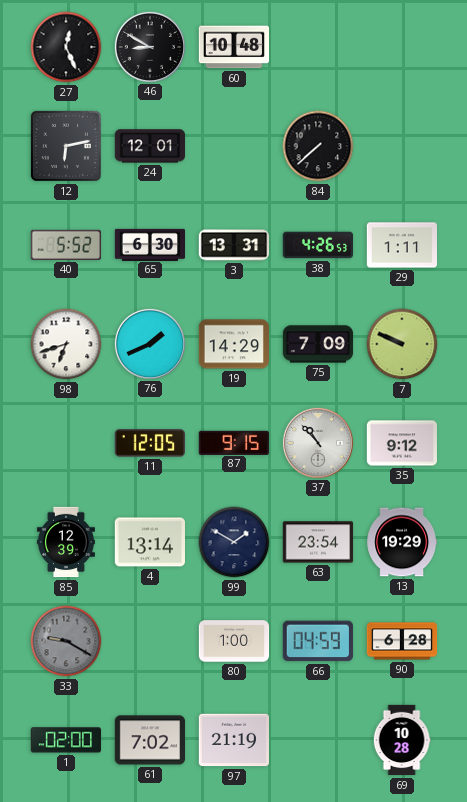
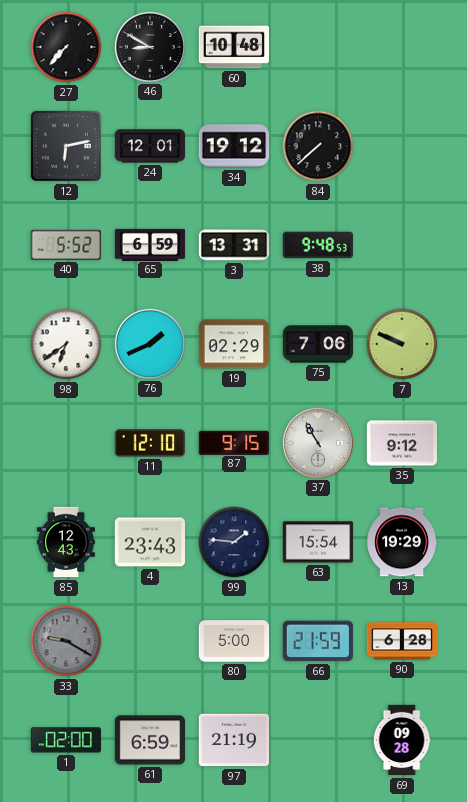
27: 12:26 -> 7:37 (66, 47)
34: none -> 19:12 (234, 146)
65: 6:30 -> 6:59 (150, 244)
38: 4:26 -> 9:48 (318, 245)
29: 1:11 -> none (402, 245)
98: 6:42 -> 6:39 (66, 344)
19: 14:29 -> 02:29 (233, 344)
75: 7:09 -> 7:06 (318, 344)
11: 12:05 -> 12:10 (150, 443)
37: 10:53 -> 10:55 (317, 442)
85: 12:39 -> 12:43 (66, 542)
4: 13:14 -> 23:43 (149, 542)
99: 1:50 -> 1:46 (234, 542)
63: 23:54 -> 15:54 (318, 542)
80: 1:00 -> 5:00 (234, 641)
66: 04:59 -> 21:59 (318, 641)
61: 7:02 -> 6:59 (150, 740)
69: 10:28 -> 09:28 (402, 740)
